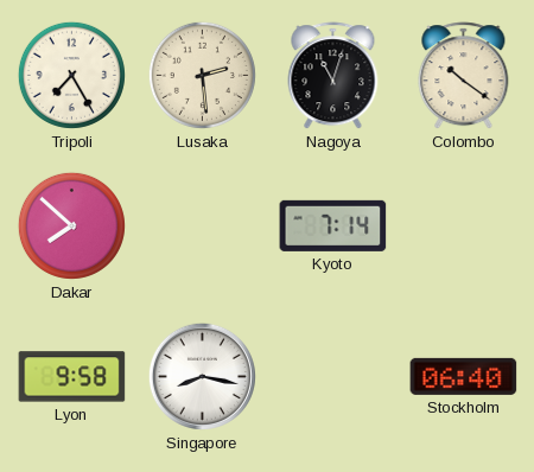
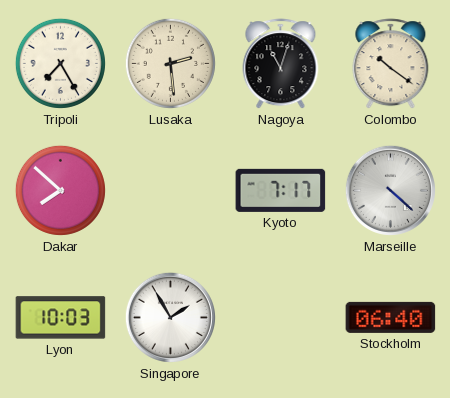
Kyoto: 7:14 -> 7:17 (281, 190)
Marseille: none -> 4:22 (390, 190)
Lyon: 9:58 -> 10:03 (61, 318)
Singapore: 8:17 -> 1:55 (170, 317)
